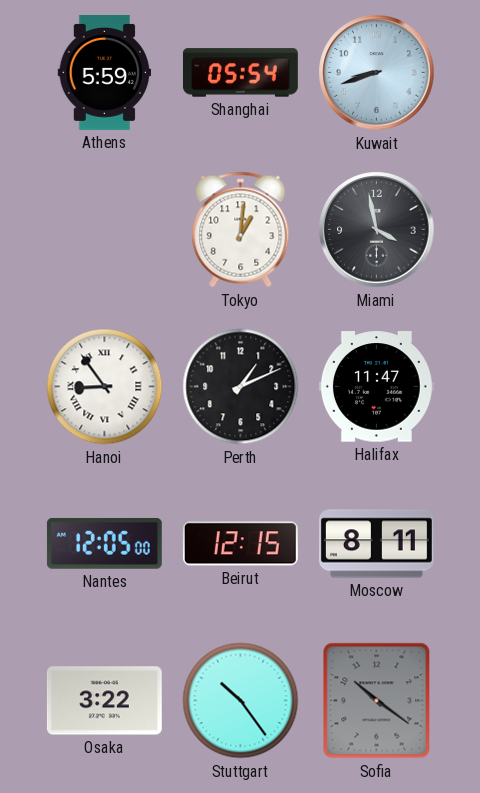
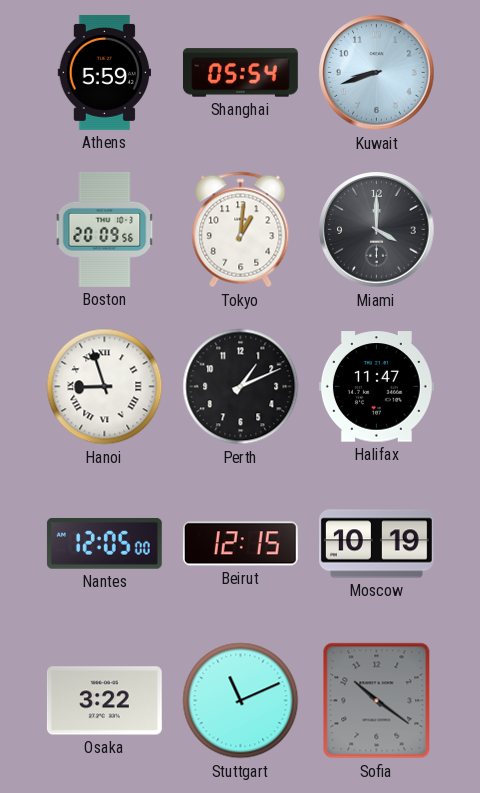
Boston: none -> 20:09 (105, 229)
Miami: 3:58 -> 4:00 (377, 230)
Hanoi: 8:54 -> 8:57 (105, 387)
Moscow: 8:11 -> 10:19 (376, 544)
Stuttgart: 10:24 -> 11:11 (241, 701)
